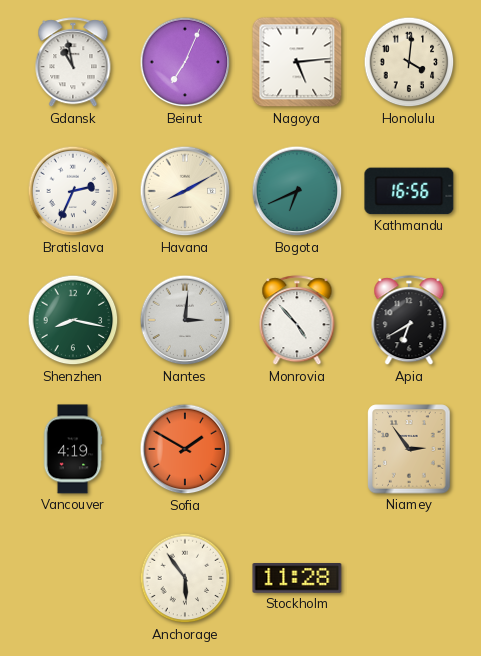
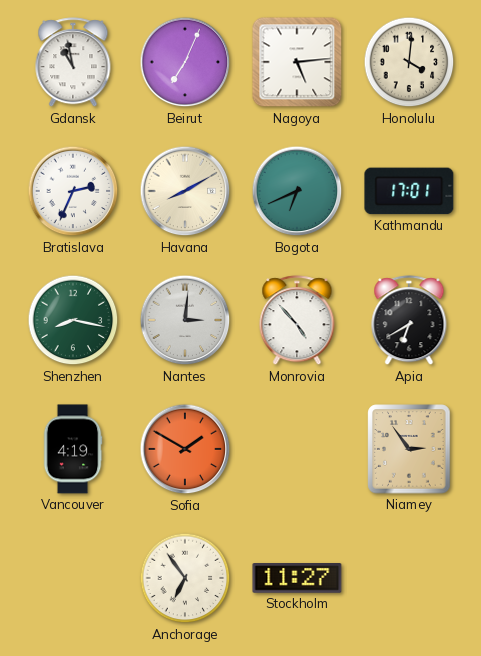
Kathmandu: 16:56 -> 17:01 (409, 191)
Anchorage: 5:54 -> 6:54 (185, 578)
Stockholm: 11:28 -> 11:27 (297, 578)
